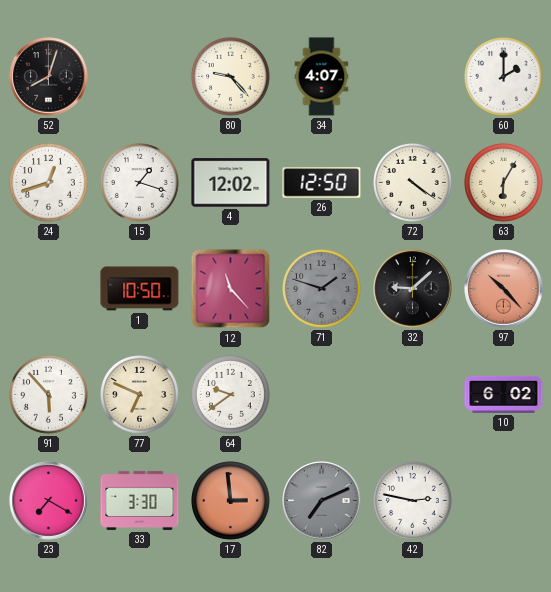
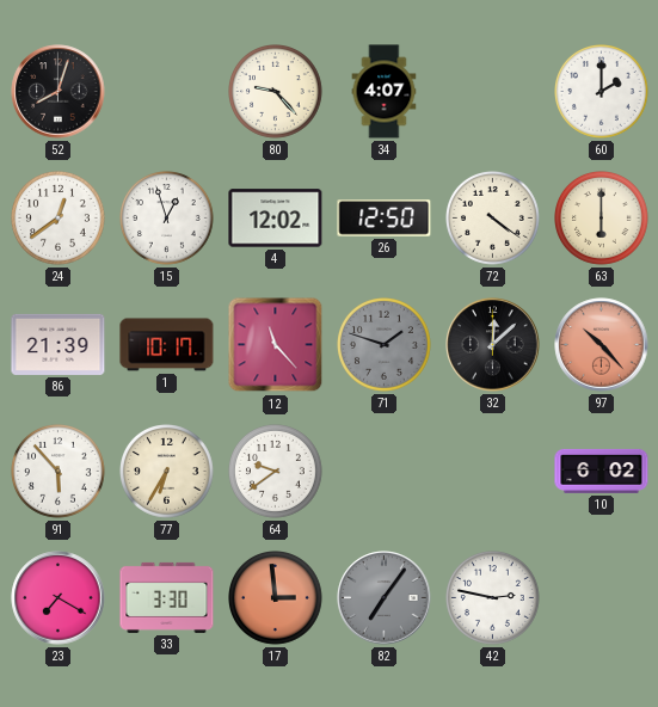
24: 12:42 -> 12:39 (59, 219)
15: 1:18 -> 12:57 (167, 219)
63: 6:05 -> 6:00 (602, 219)
86: none -> 21:39 (59, 344)
1: 10:50 -> 10:17 (167, 345)
32: 9:08 -> 12:08 (493, 345)
77: 6:49 -> 6:35 (167, 472)
82: 7:11 -> 7:06 (385, 598)
